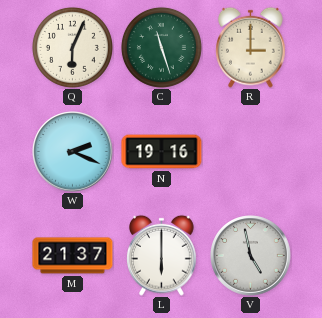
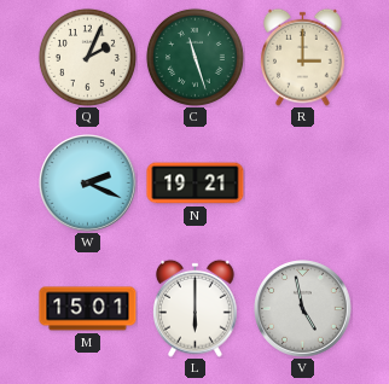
Q: 6:04 -> 2:04 (87, 57)
N: 19:16 -> 19:21 (196, 184)
M: 21:37 -> 15:01 (88, 309)
